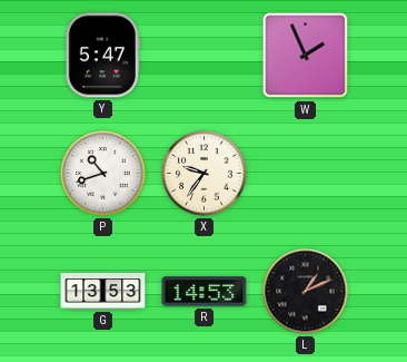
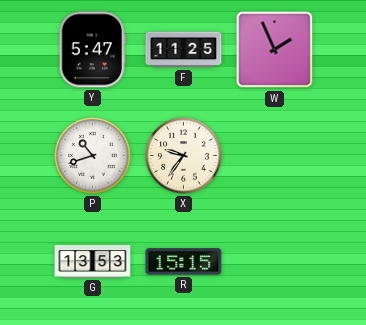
F: none -> 11:25 (184, 50)
R: 14:53 -> 15:15 (184, 262)
L: 1:11 -> none (306, 292)
